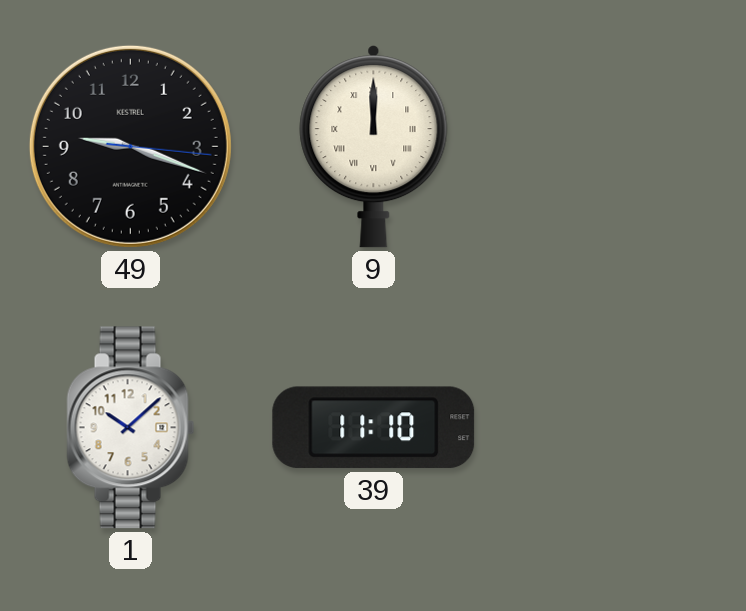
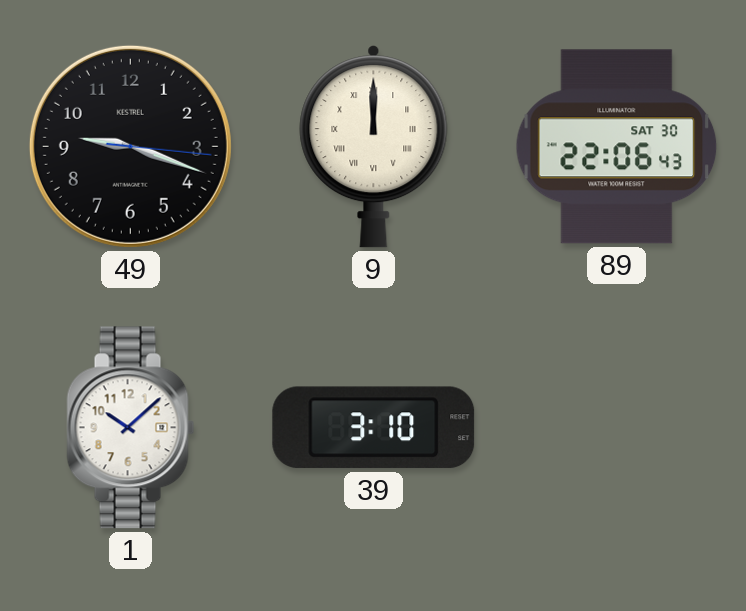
89: none -> 22:06 (617, 147)
39: 11:10 -> 3:10 (374, 428)
